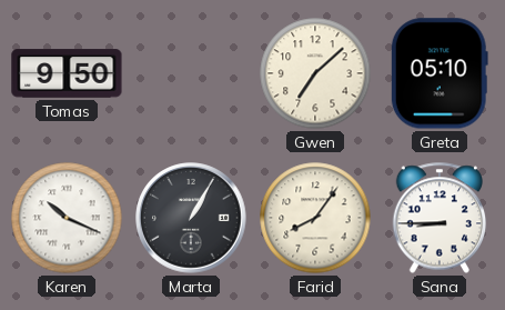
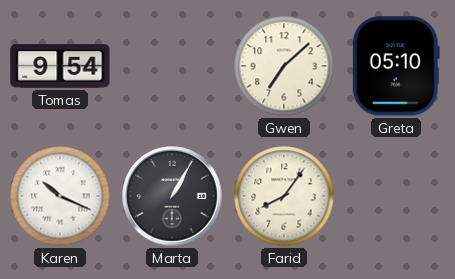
Tomas: 9:50 -> 9:54 (60, 66)
Sana: 8:45 -> none (440, 218)
